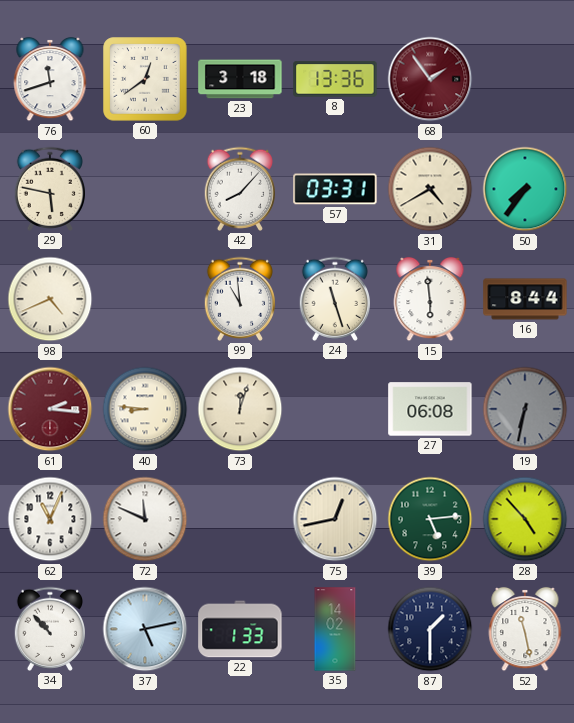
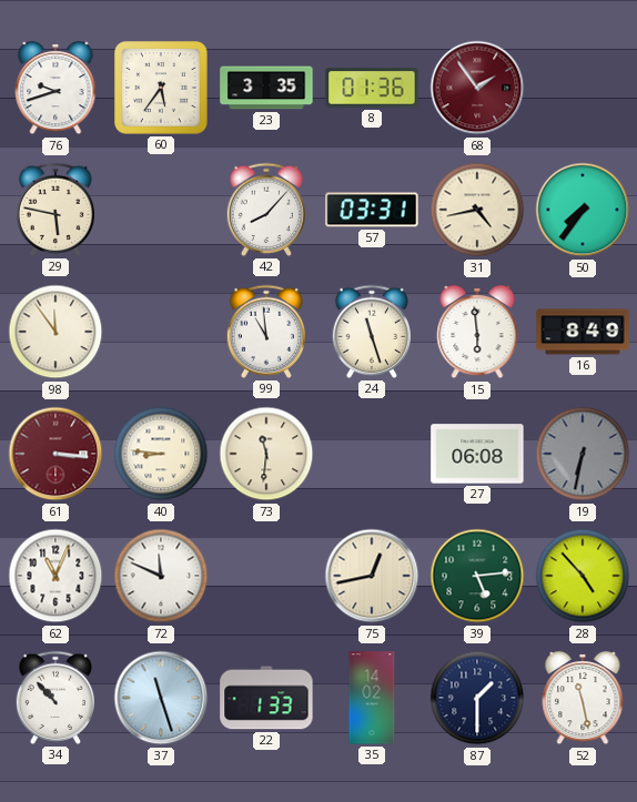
76: 11:42 -> 9:42 (55, 88)
60: 12:39 -> 5:36 (161, 88)
23: 3:18 -> 3:35 (266, 88)
8: 13:36 -> 01:36 (372, 88)
31: 4:40 -> 4:43 (477, 210)
98: 4:41 -> 11:54 (55, 332)
16: 8:44 -> 8:49 (583, 332)
61: 2:16 -> 3:16 (55, 454)
73: 12:03 -> 11:31 (266, 454)
37: 5:13 -> 11:27 (161, 698)
